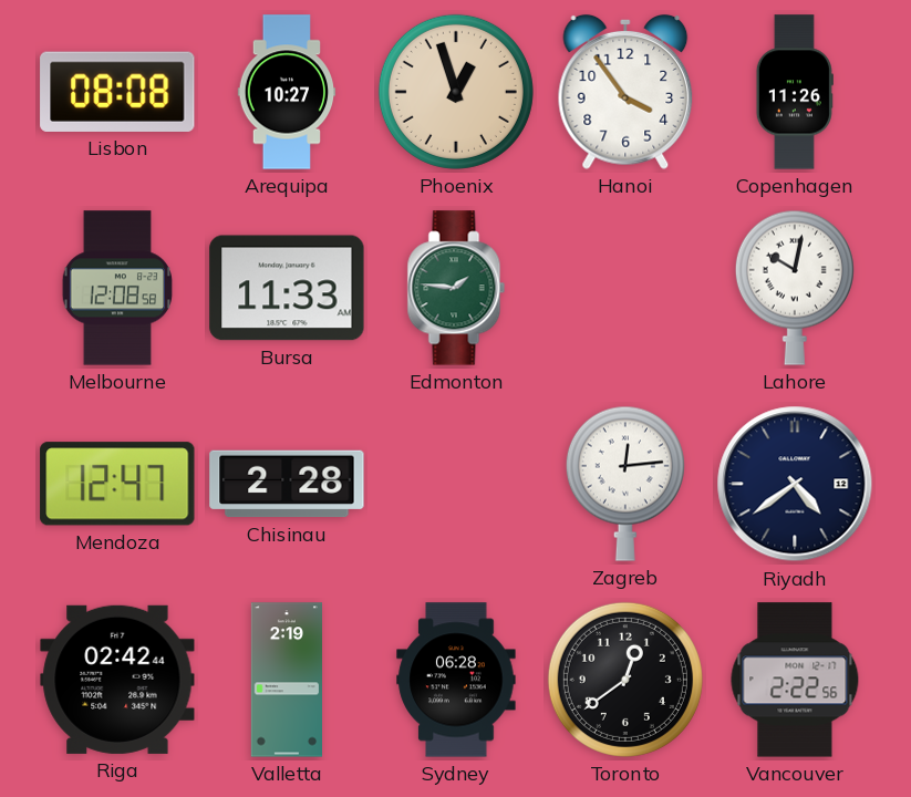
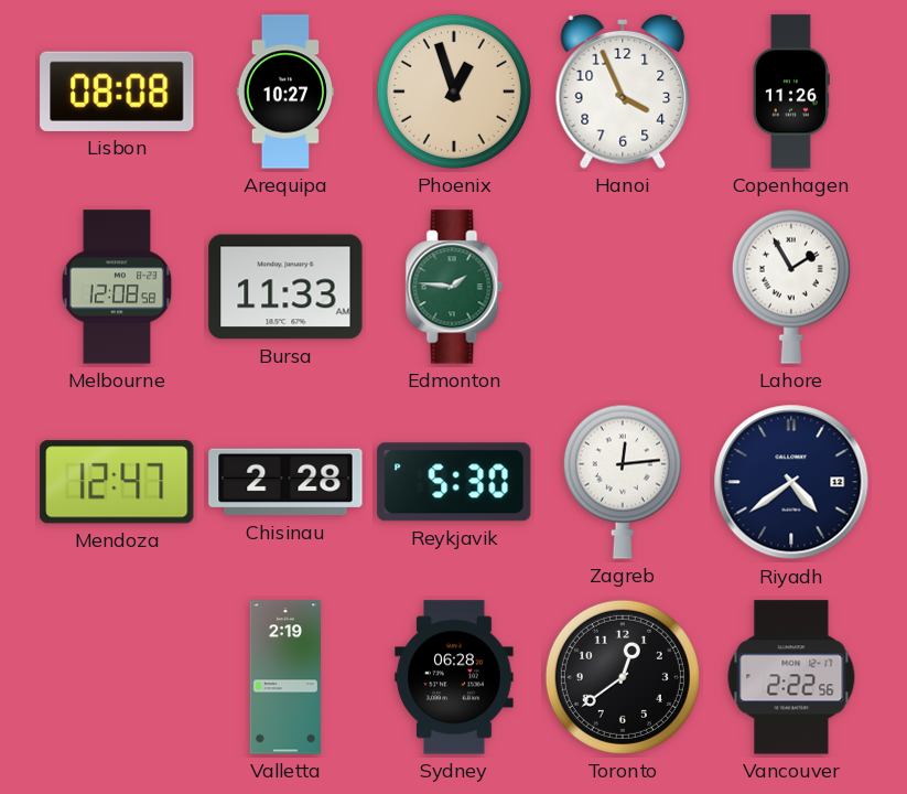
Hanoi: 3:54 -> 3:56 (623, 92)
Lahore: 10:02 -> 1:55 (791, 287)
Reykjavik: none -> 5:30 (454, 482)
Riga: 02:42 -> none (117, 680)
